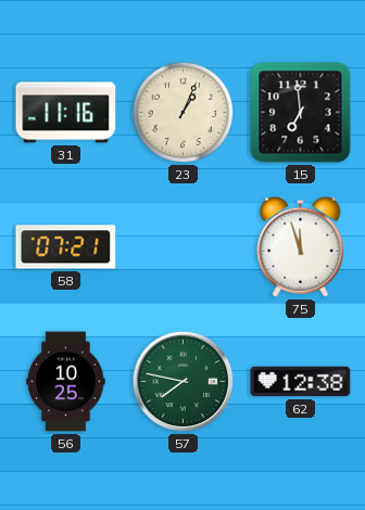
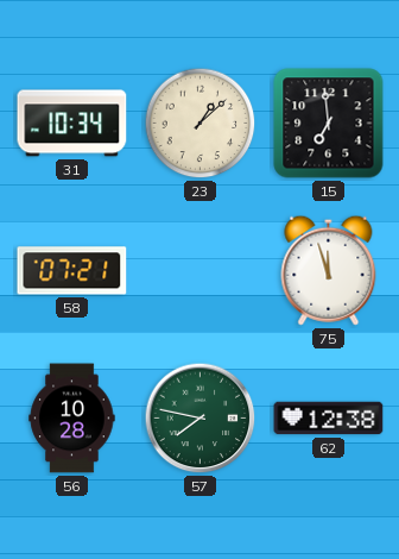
31: 11:16 -> 10:34 (72, 124)
23: 1:04 -> 1:08 (201, 124)
56: 10:25 -> 10:28 (72, 419)
